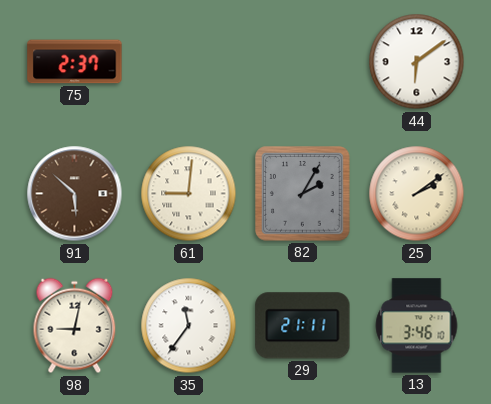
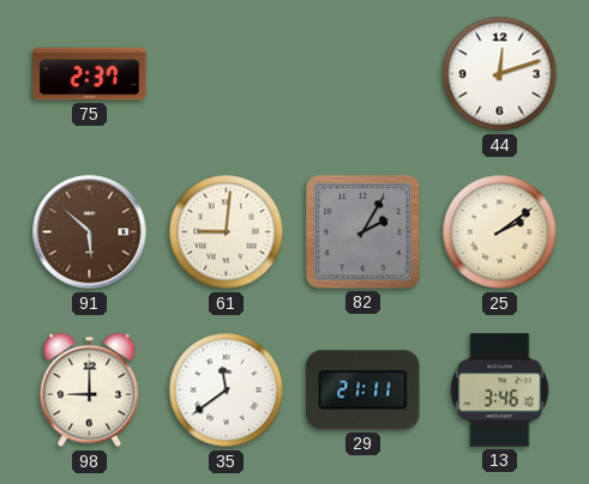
44: 6:09 -> 12:12 (500, 74)
98: 9:02 -> 9:00 (90, 391)
35: 11:36 -> 11:39 (227, 391)
